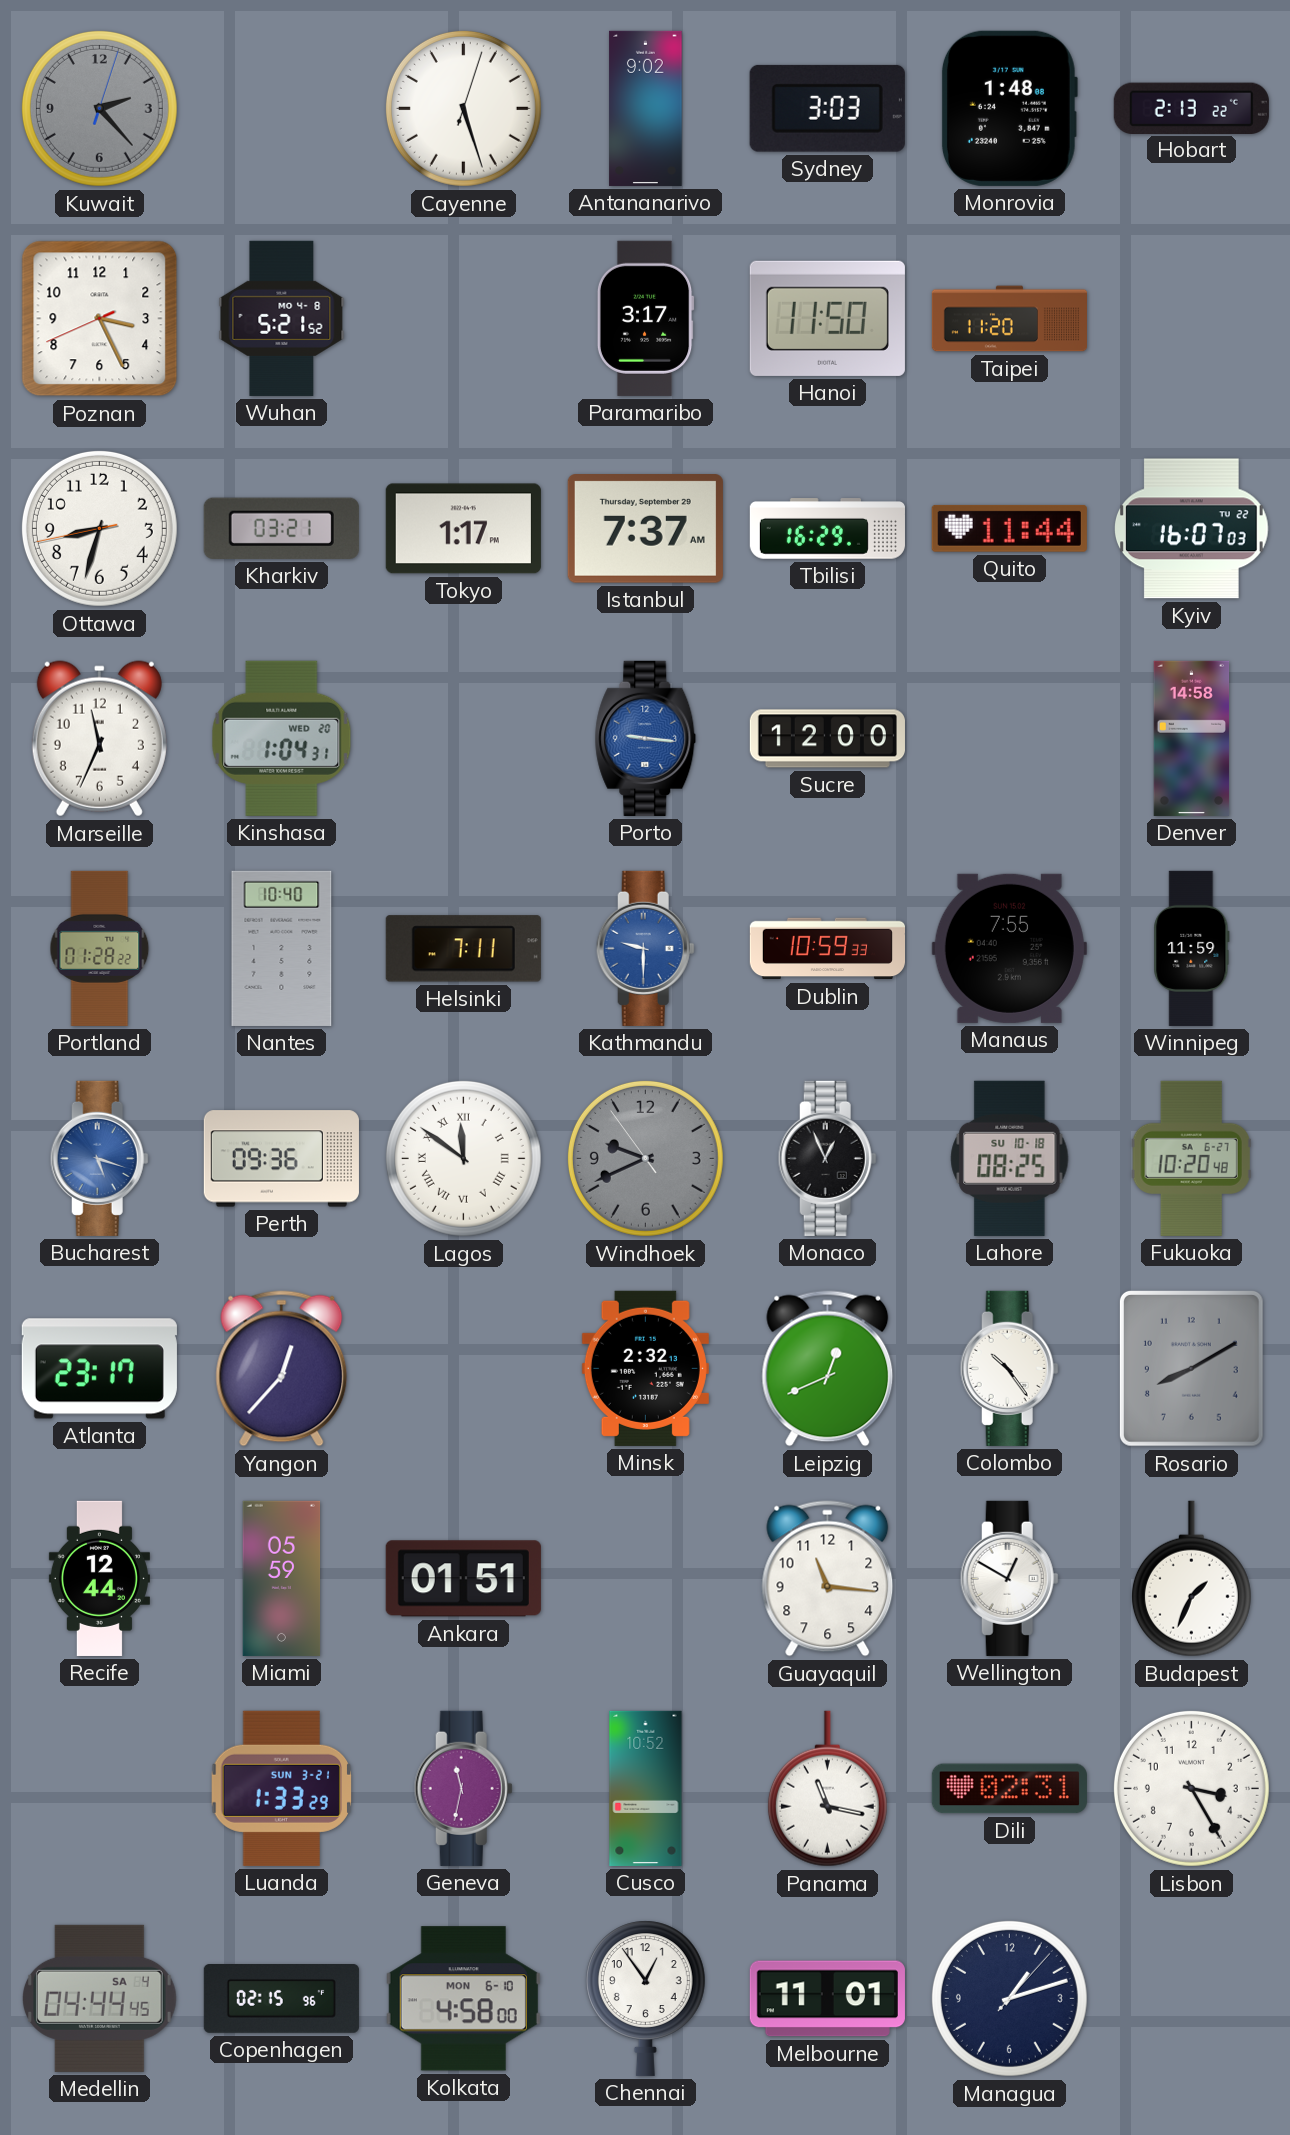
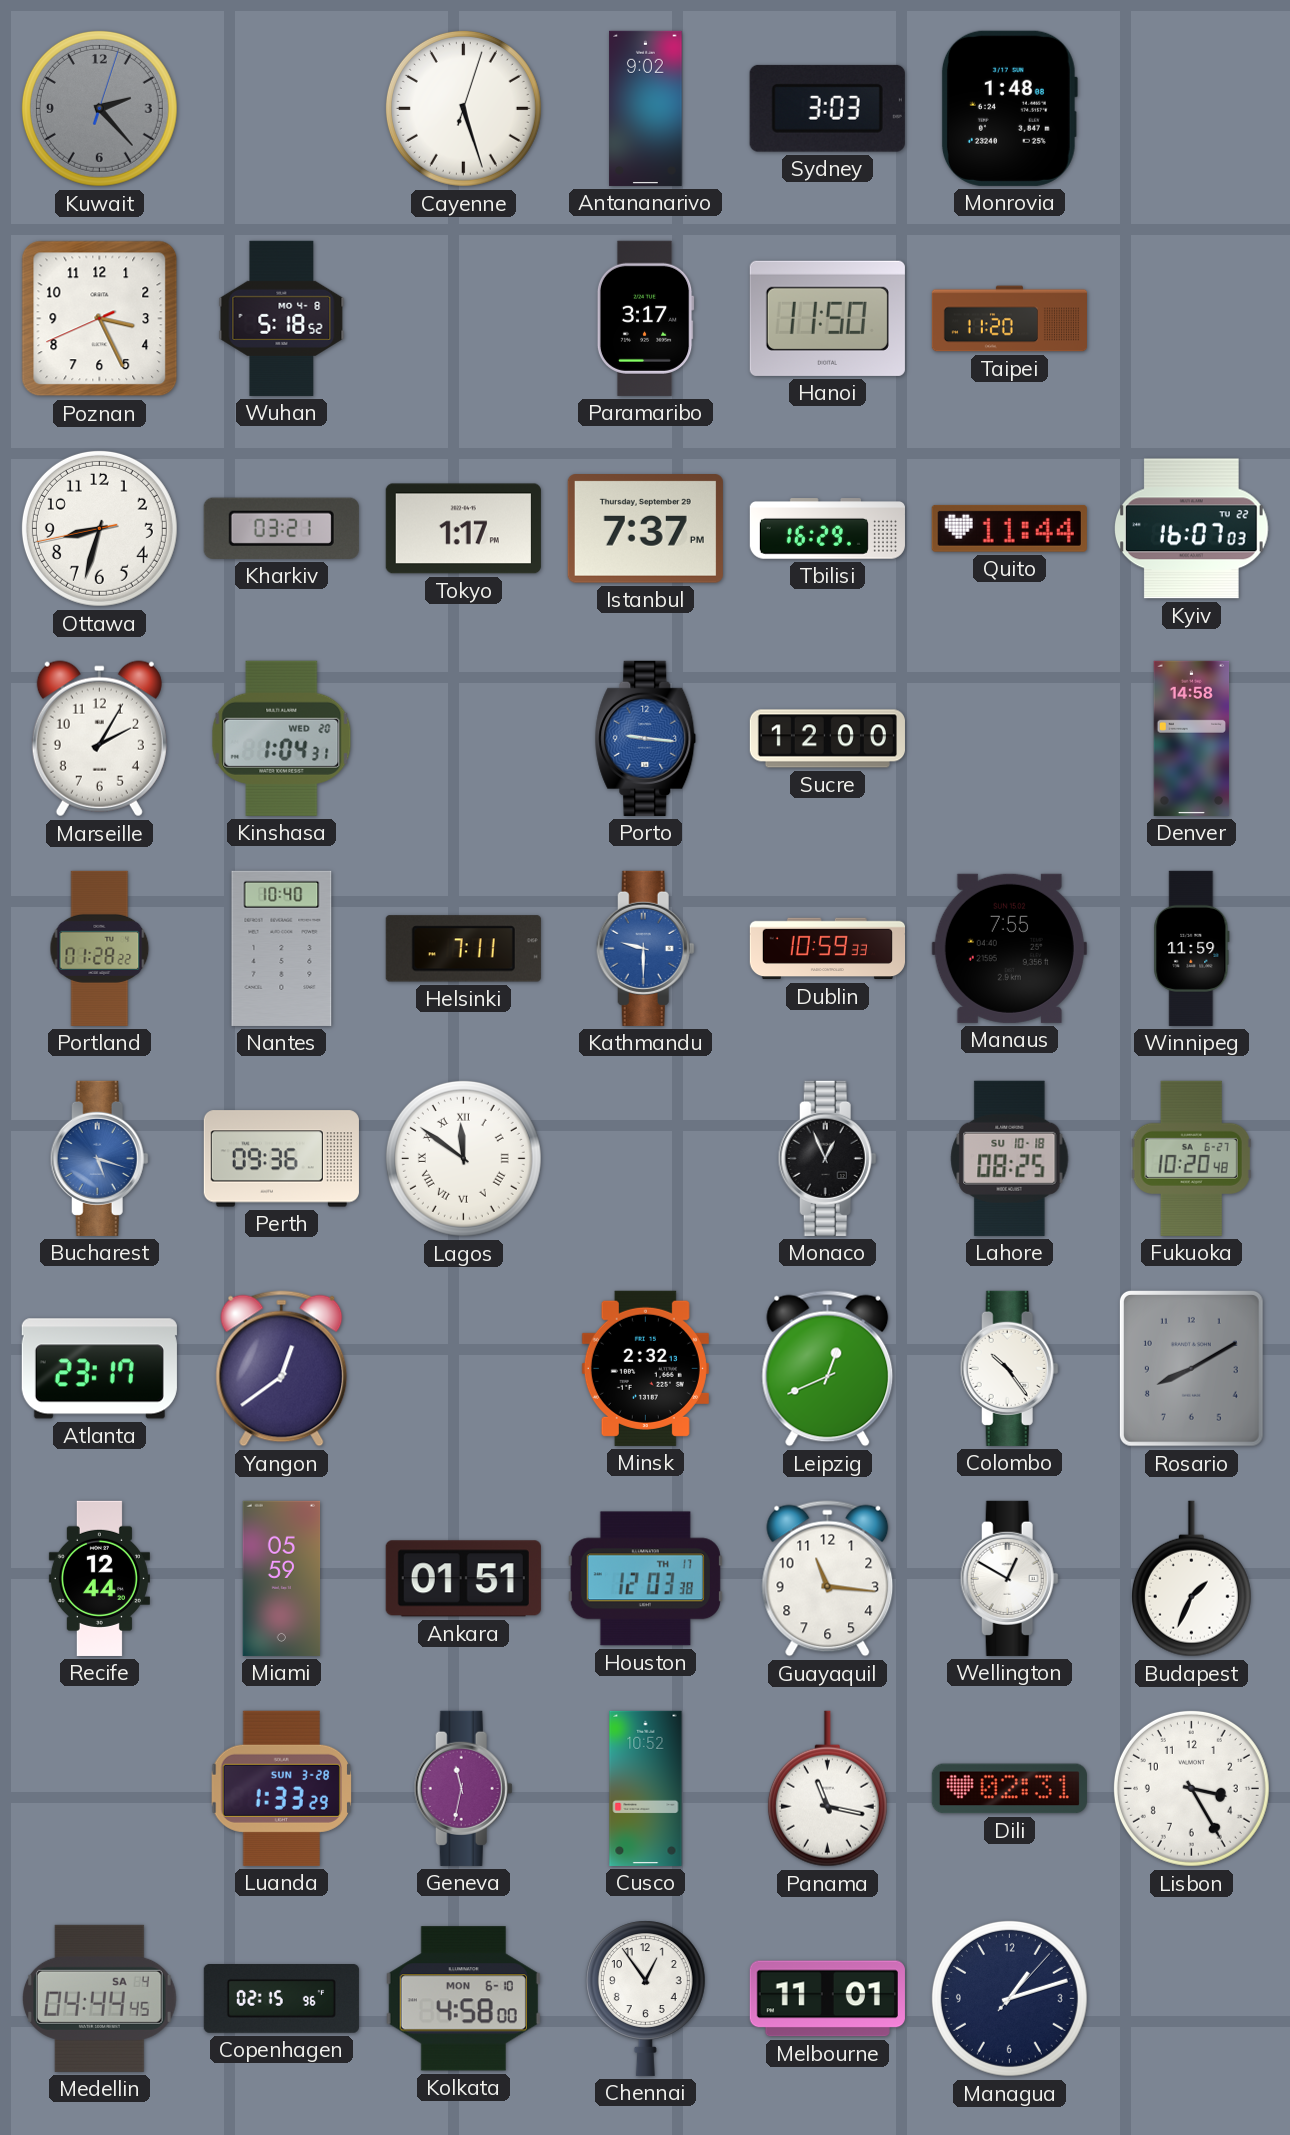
Hobart: 2:13 -> none (1191, 108)
Wuhan: 5:21 -> 5:18 (282, 318)
Istanbul: 7:37 AM -> 7:37 PM (645, 529)
Marseille: 11:34 -> 2:05 (99, 739)
Windhoek: 9:40 -> none (645, 1158)
Yangon: 12:37 -> 12:39 (282, 1369)
Houston: none -> 12:03 (645, 1579)
Luanda date: SUN 3-21 -> SUN 3-28 (281, 1788)
